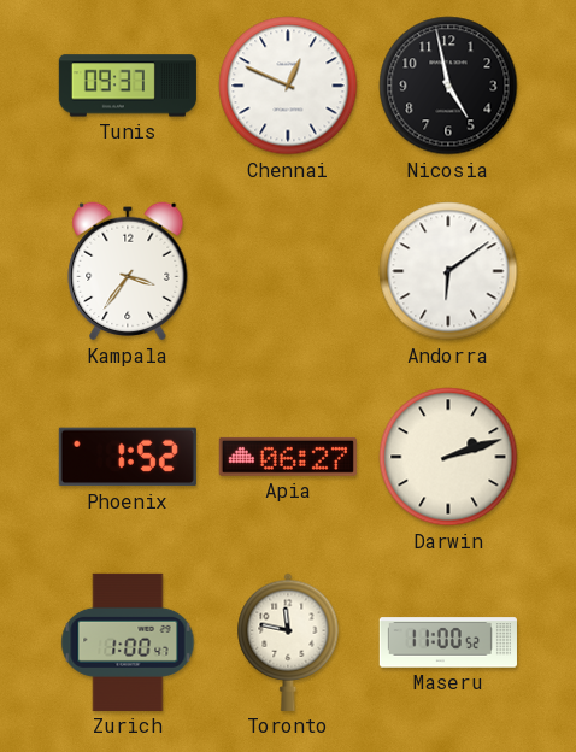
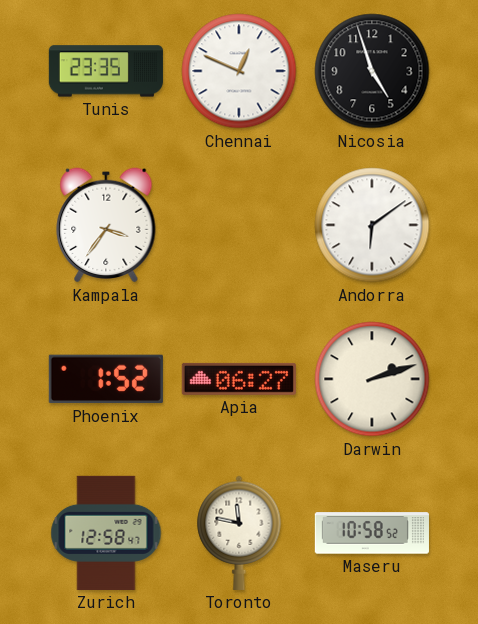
Tunis: 09:37 -> 23:35 (106, 71)
Nicosia: 4:58 -> 4:57 (372, 71)
Zurich: 1:00 -> 12:58 (106, 533)
Maseru: 11:00 -> 10:58 (372, 533)
